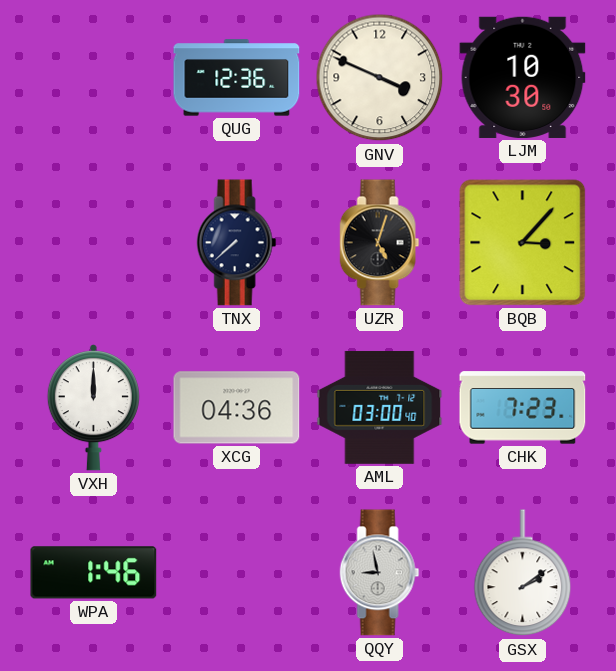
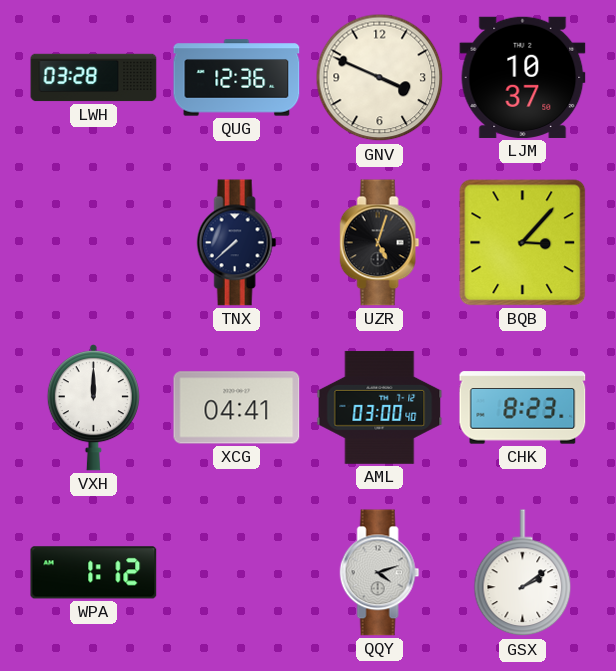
LWH: none -> 03:28 (94, 78)
LJM: 10:30 -> 10:37 (523, 77)
XCG: 04:36 -> 04:41 (237, 408)
CHK: 7:23 -> 8:23 (523, 408)
WPA: 1:46 -> 1:12 (94, 573)
QQY: 8:58 -> 4:12 (380, 573)
